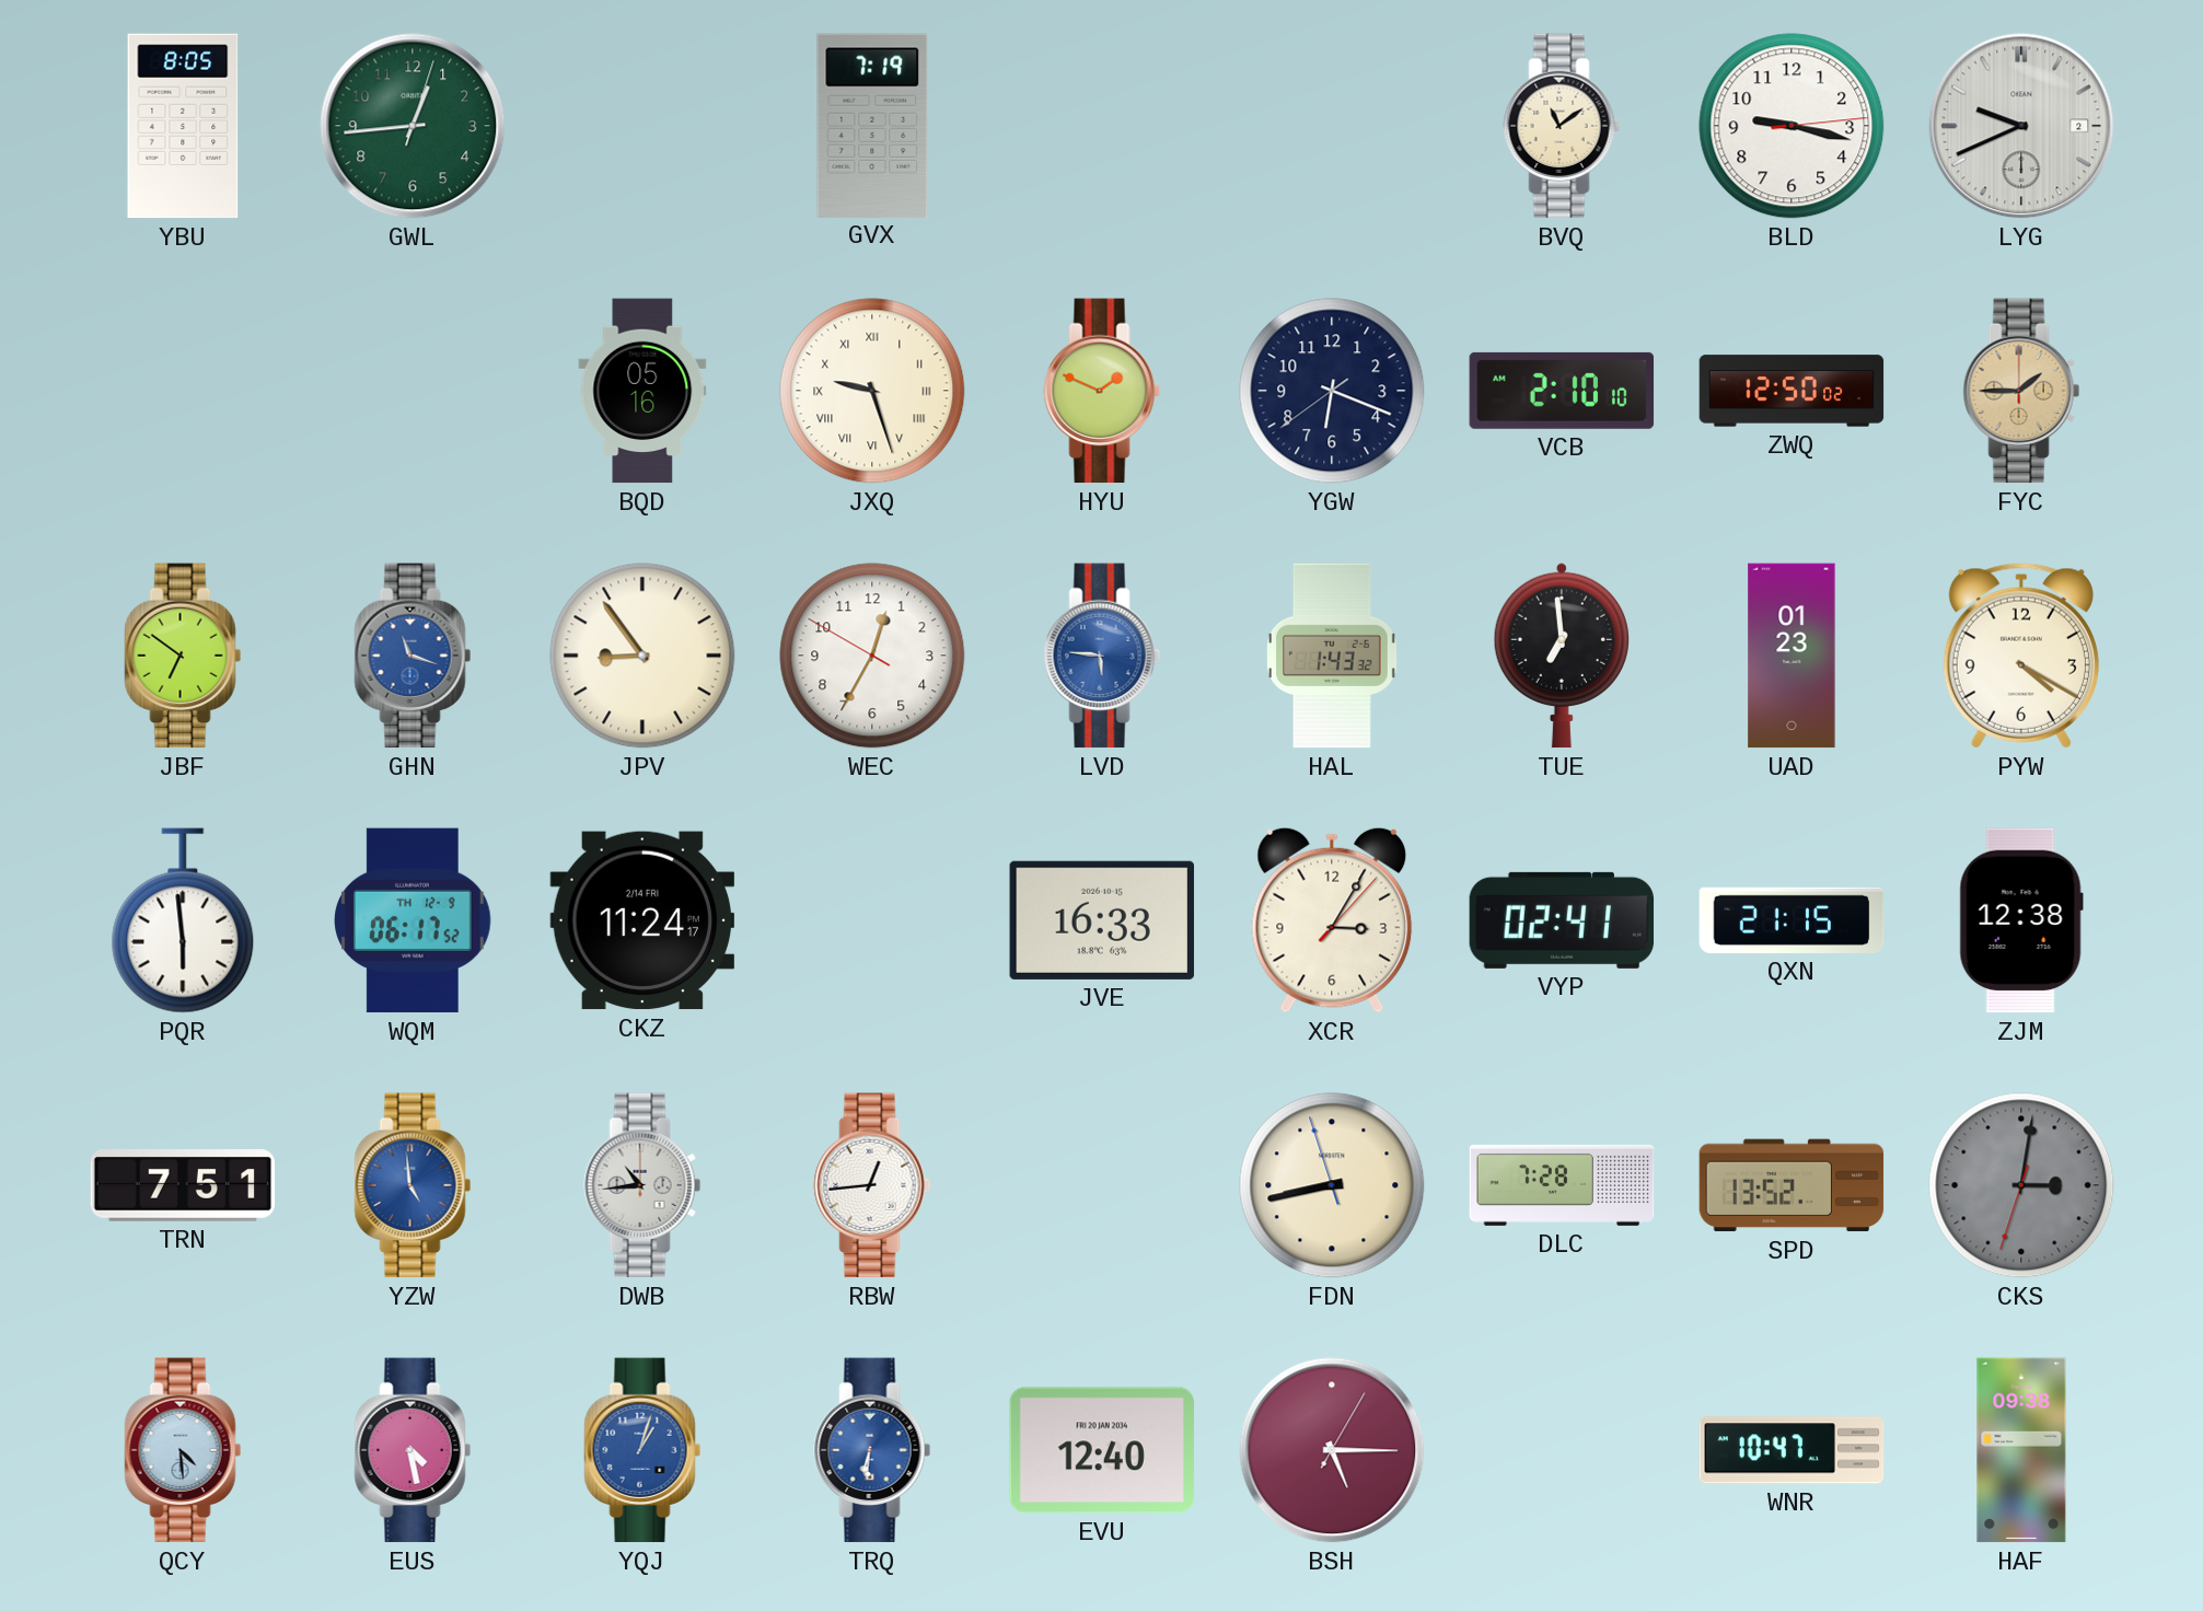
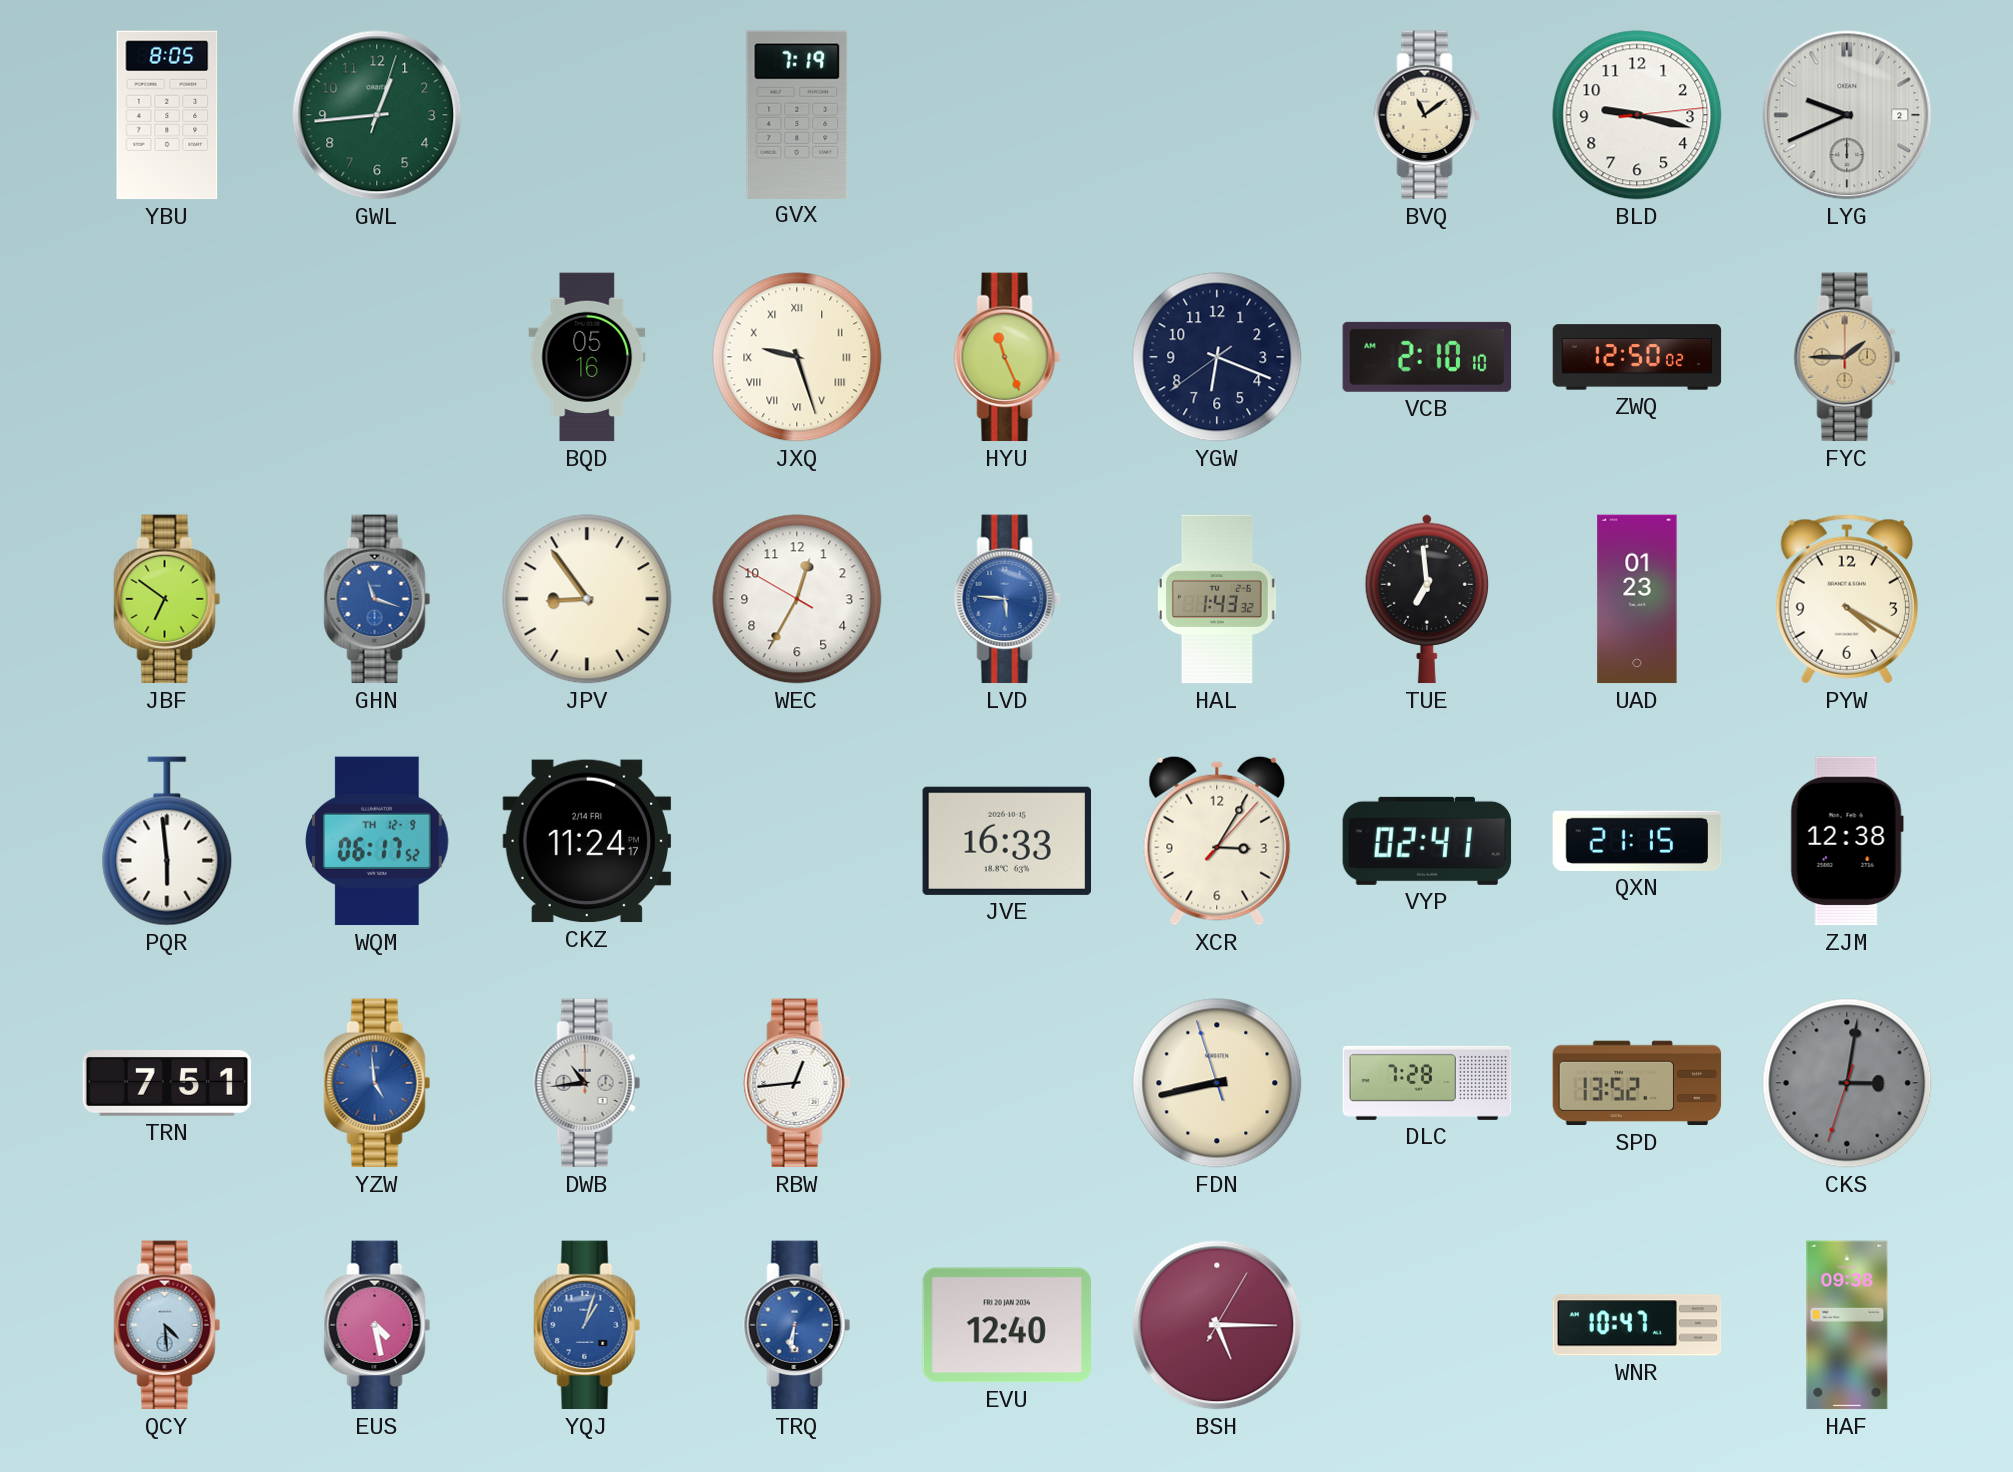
HYU: 1:49 -> 11:26 (1007, 357)
